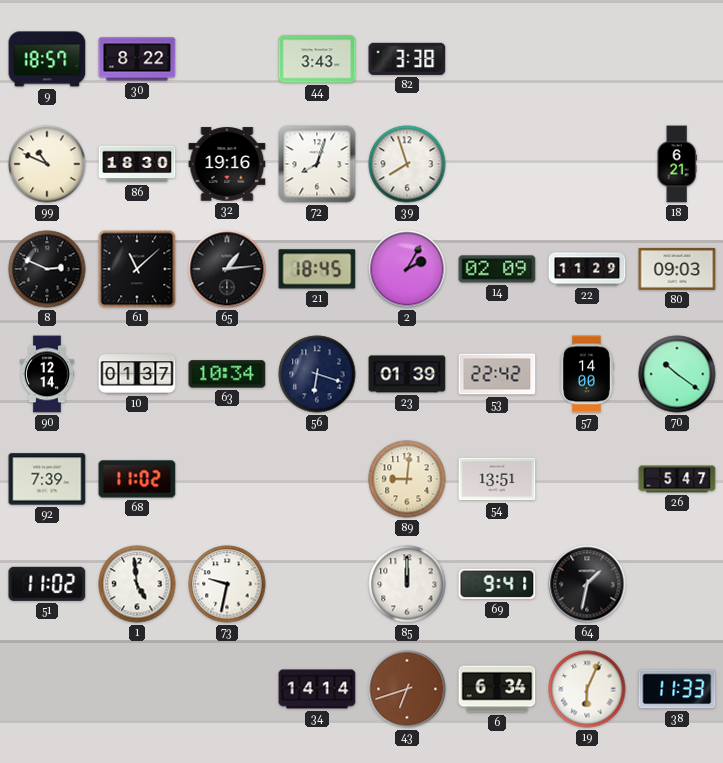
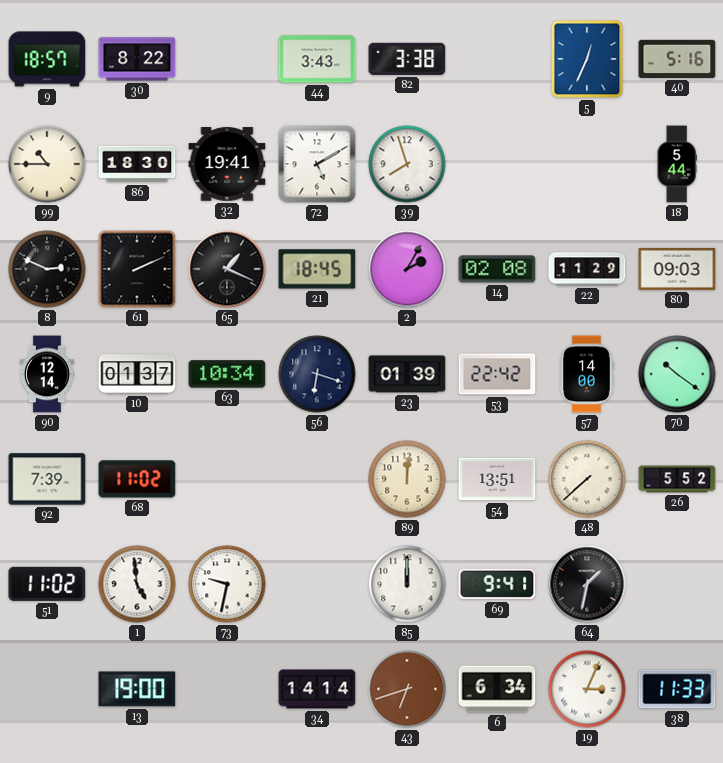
5: none -> 12:34 (587, 59)
40: none -> 5:16 (677, 59)
99: 10:49 -> 10:45 (47, 164)
32: 19:16 -> 19:41 (227, 164)
72: 8:03 -> 5:10 (317, 164)
18: 6:21 -> 5:44 (677, 164)
61: 11:08 -> 2:11 (137, 269)
65: 1:14 -> 1:19 (227, 269)
14: 02:09 -> 02:08 (497, 269)
89: 9:01 -> 12:01 (407, 479)
48: none -> 7:38 (587, 479)
26: 5:47 -> 5:52 (677, 479)
13: none -> 19:00 (137, 689)
19: 6:04 -> 3:04 (587, 689)
